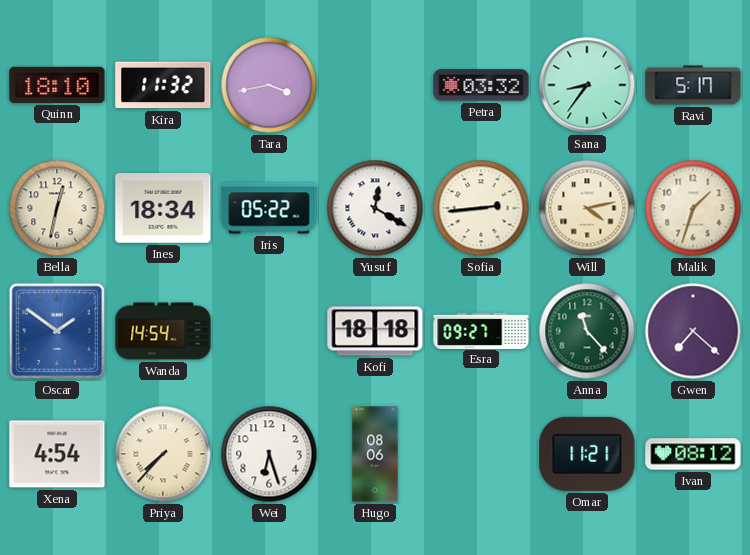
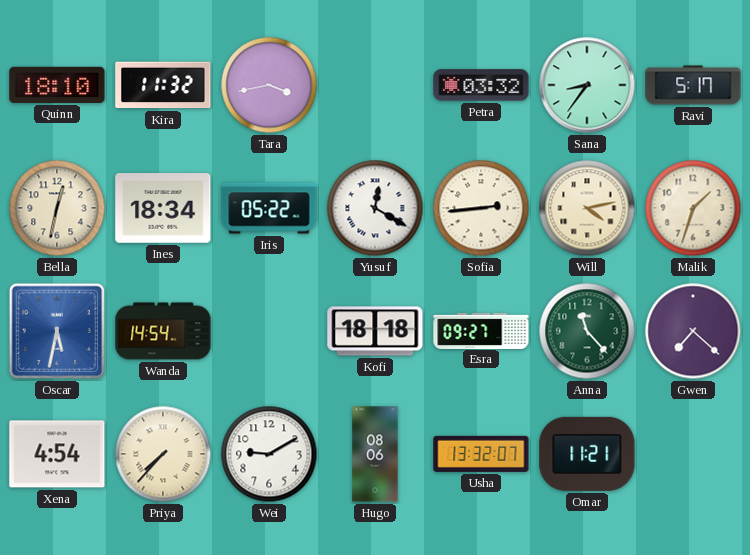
Oscar: 1:51 -> 5:32 (57, 331)
Wei: 6:27 -> 9:10 (269, 454)
Usha: none -> 13:32 (481, 454)
Ivan: 08:12 -> none (693, 454)
